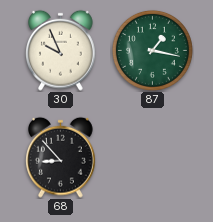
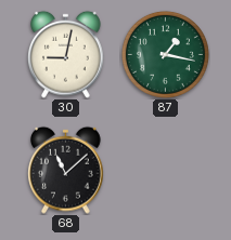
30: 9:56 -> 9:02 (66, 54)
68: 8:53 -> 11:08 (66, 170)
